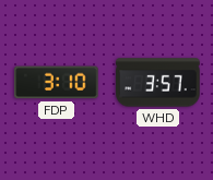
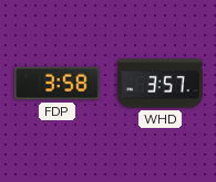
FDP: 3:10 -> 3:58 (58, 84)
